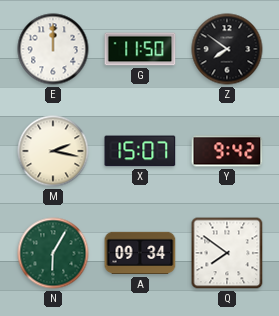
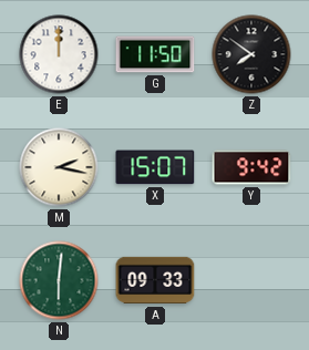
N: 6:05 -> 6:01 (59, 280)
A: 09:34 -> 09:33 (155, 280)
Q: 7:51 -> none (227, 253)
